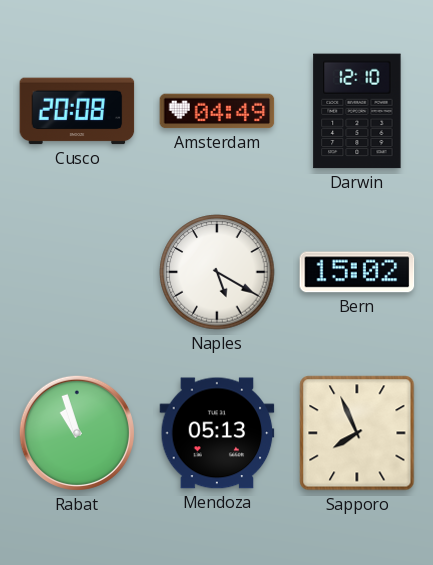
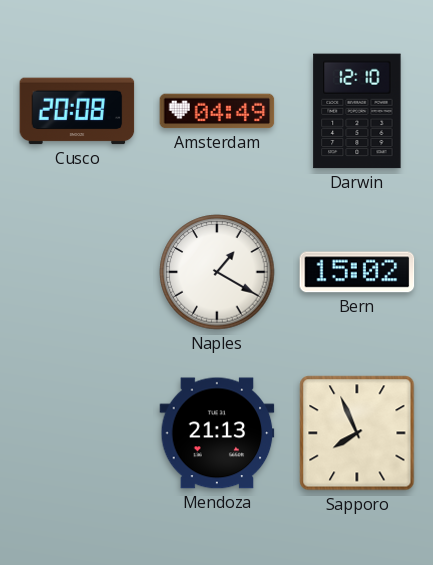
Naples: 5:20 -> 1:20 (217, 272)
Rabat: 10:57 -> none (77, 433)
Mendoza: 05:13 -> 21:13 (217, 433)
